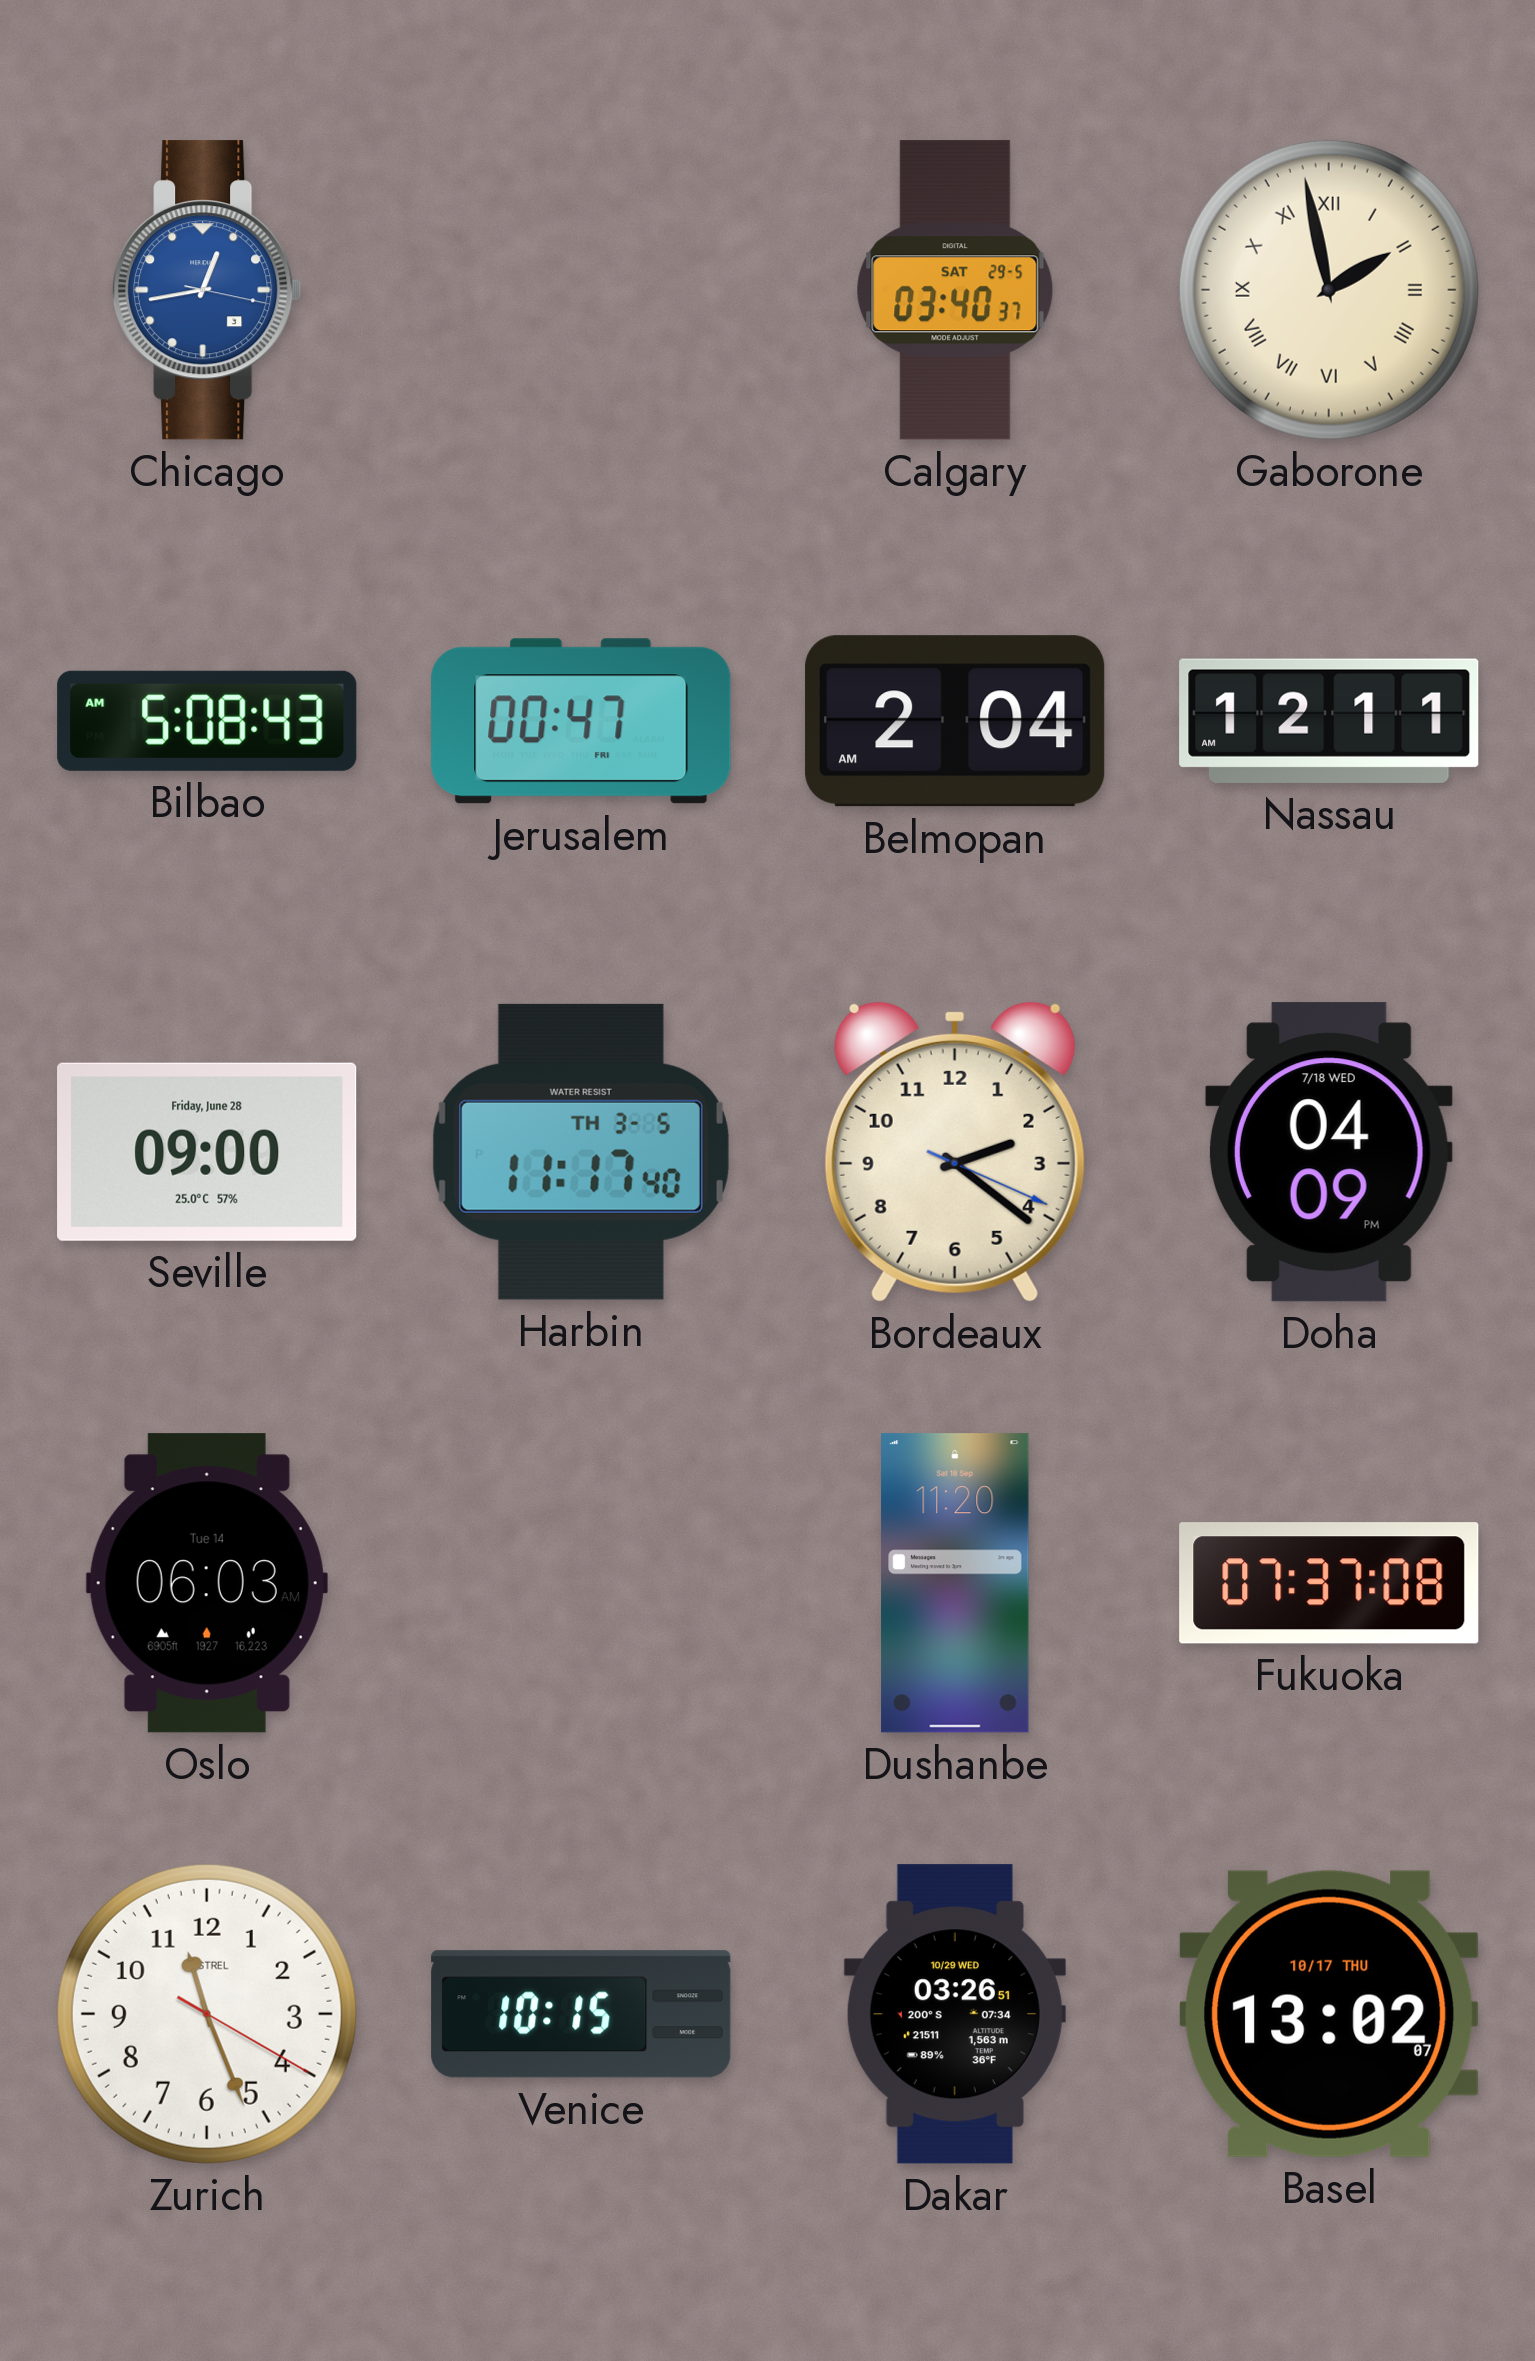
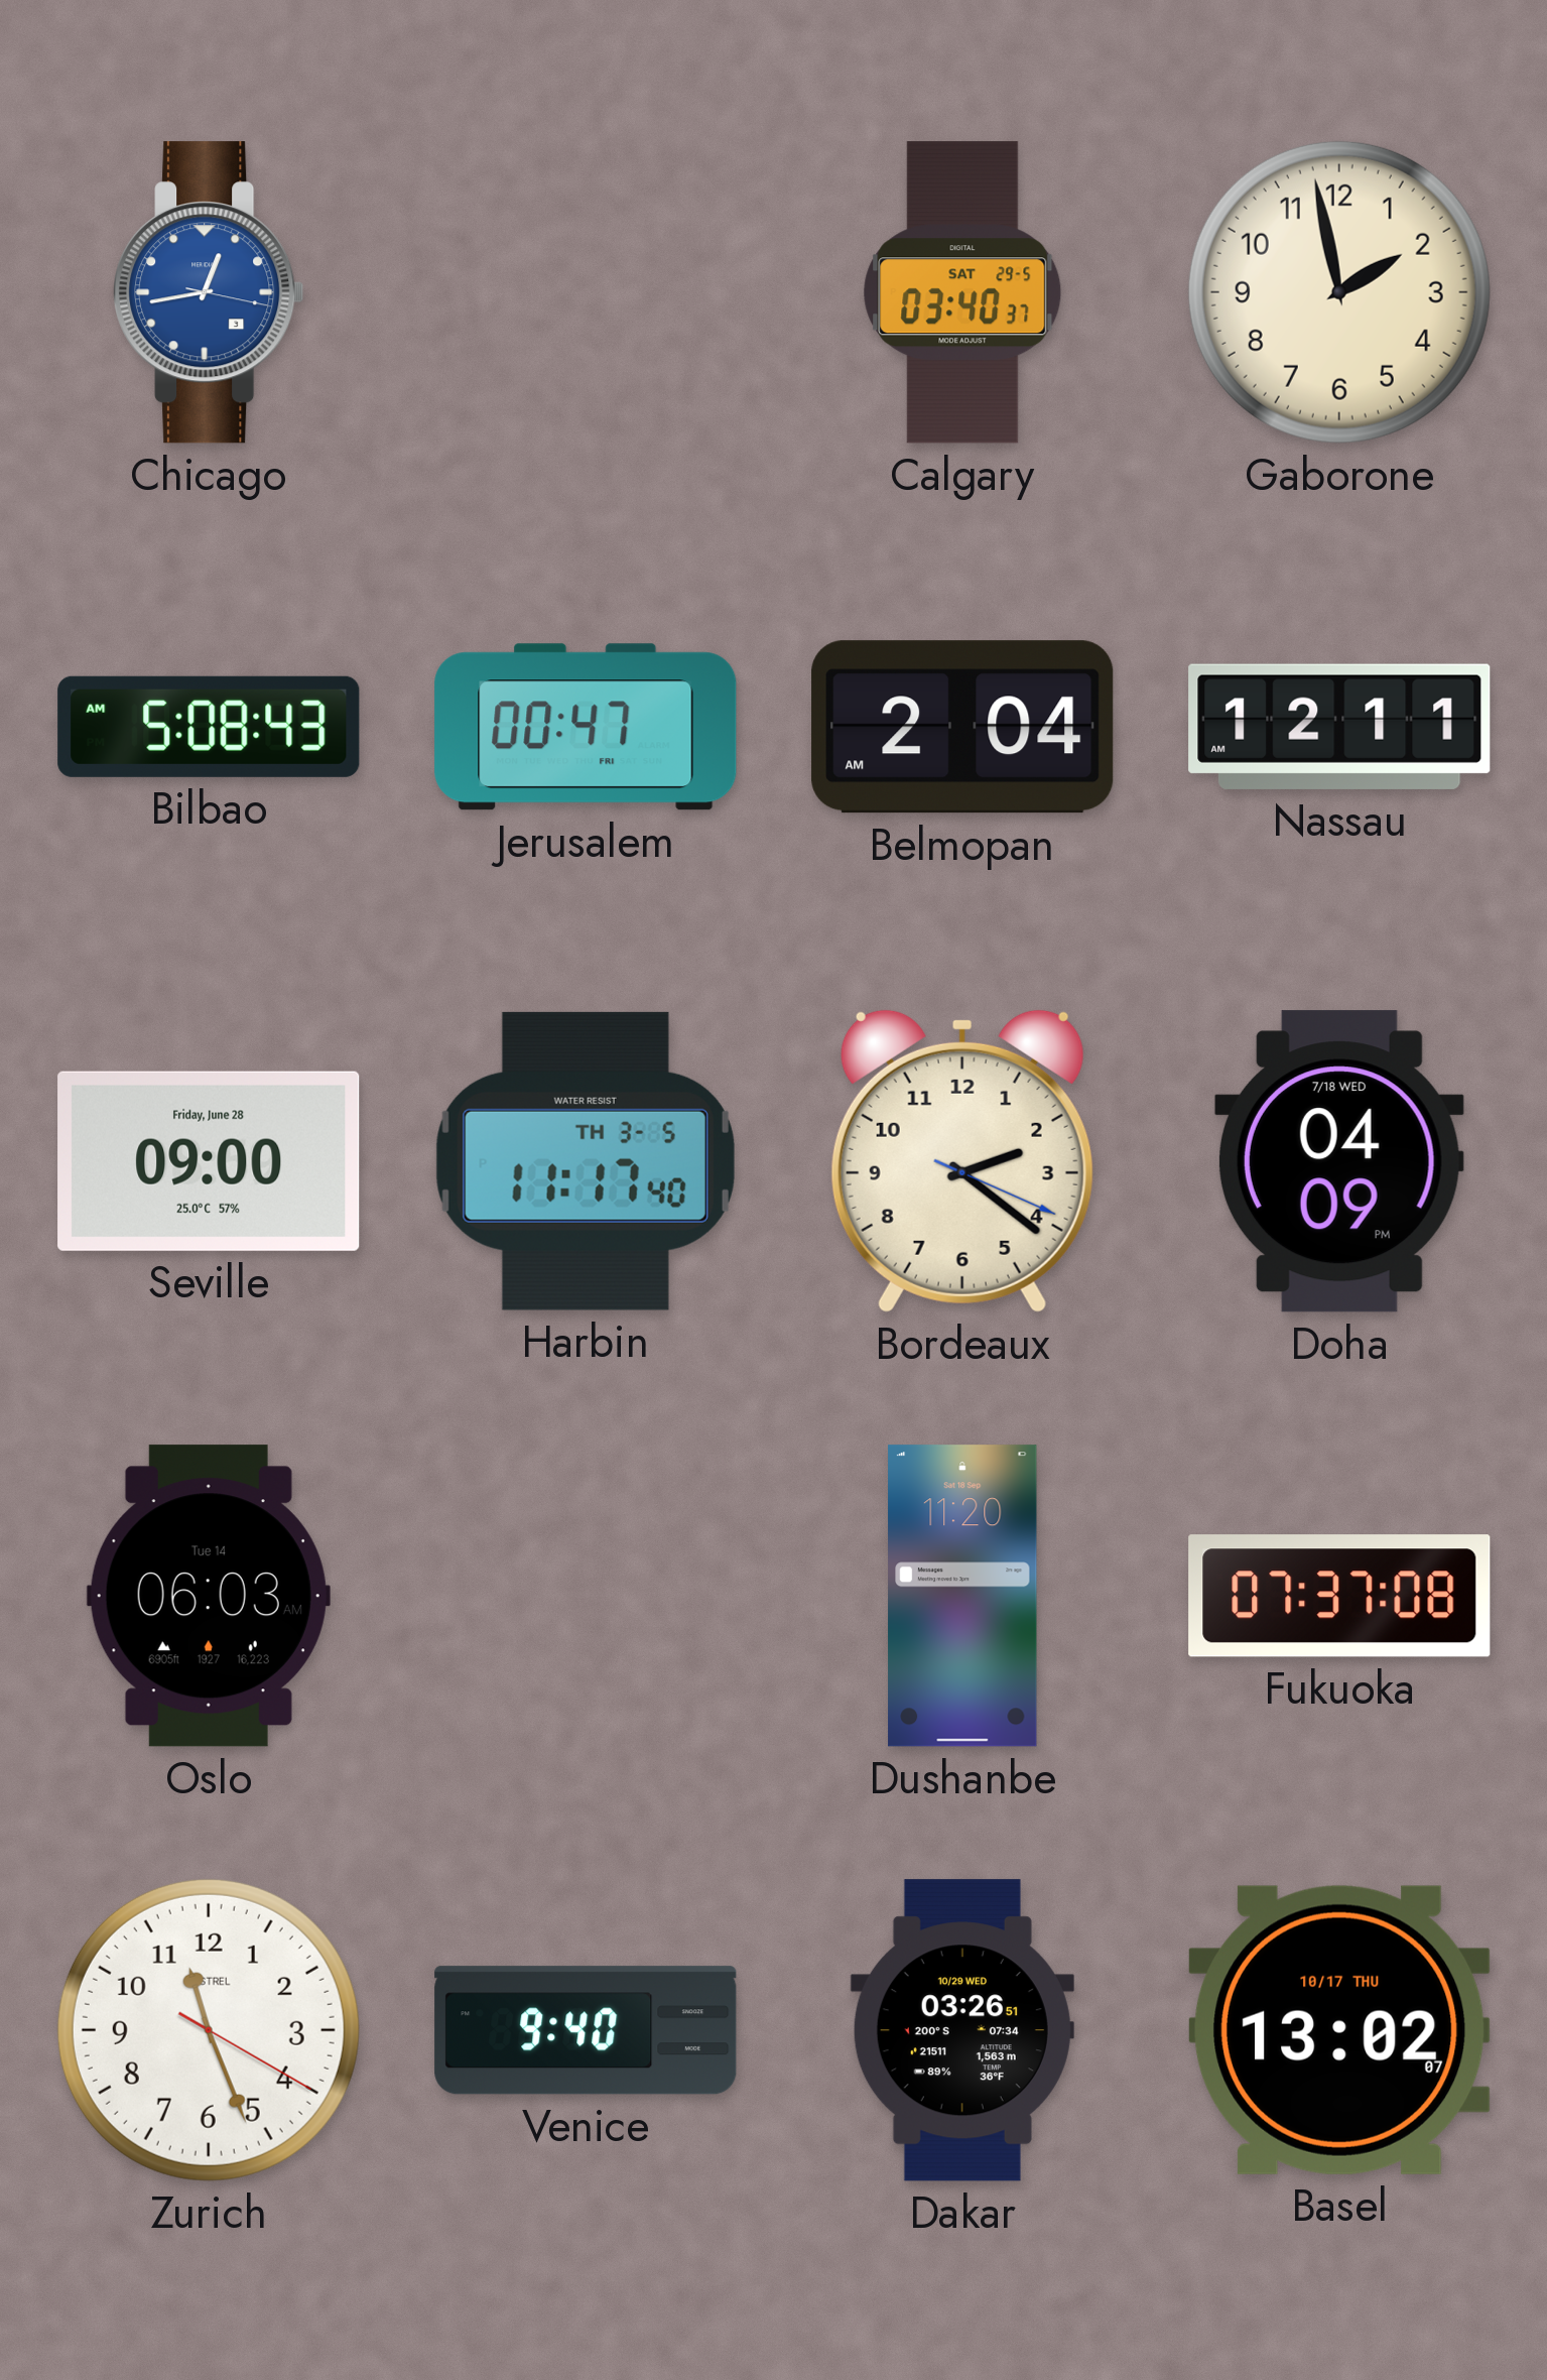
Gaborone numerals: Roman -> Arabic (1339, 292)
Venice: 10:15 -> 9:40 (586, 2030)
